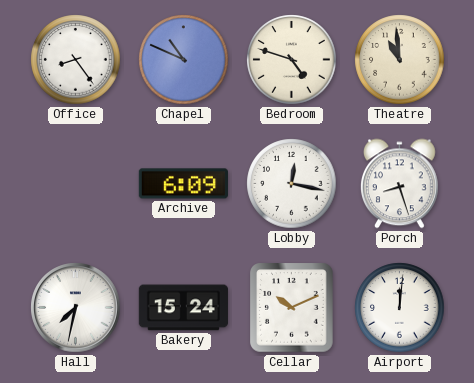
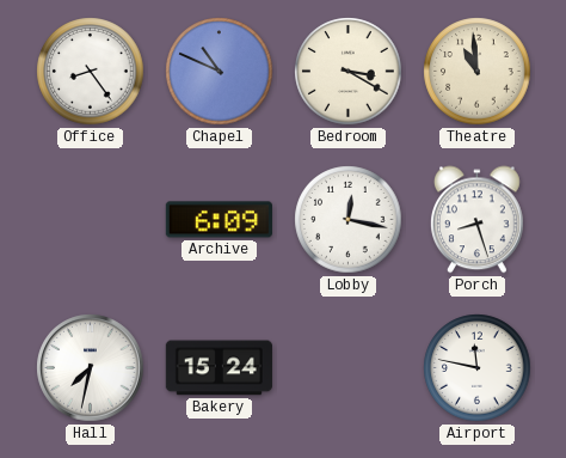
Bedroom: 4:48 -> 3:20 (349, 72)
Cellar: 10:11 -> none (292, 308)
Airport: 12:01 -> 11:47 (478, 368)
